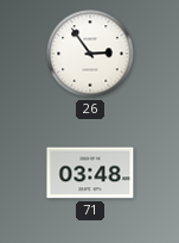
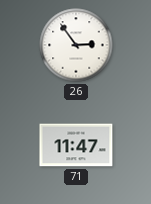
71: 03:48 -> 11:47 (76, 145)
